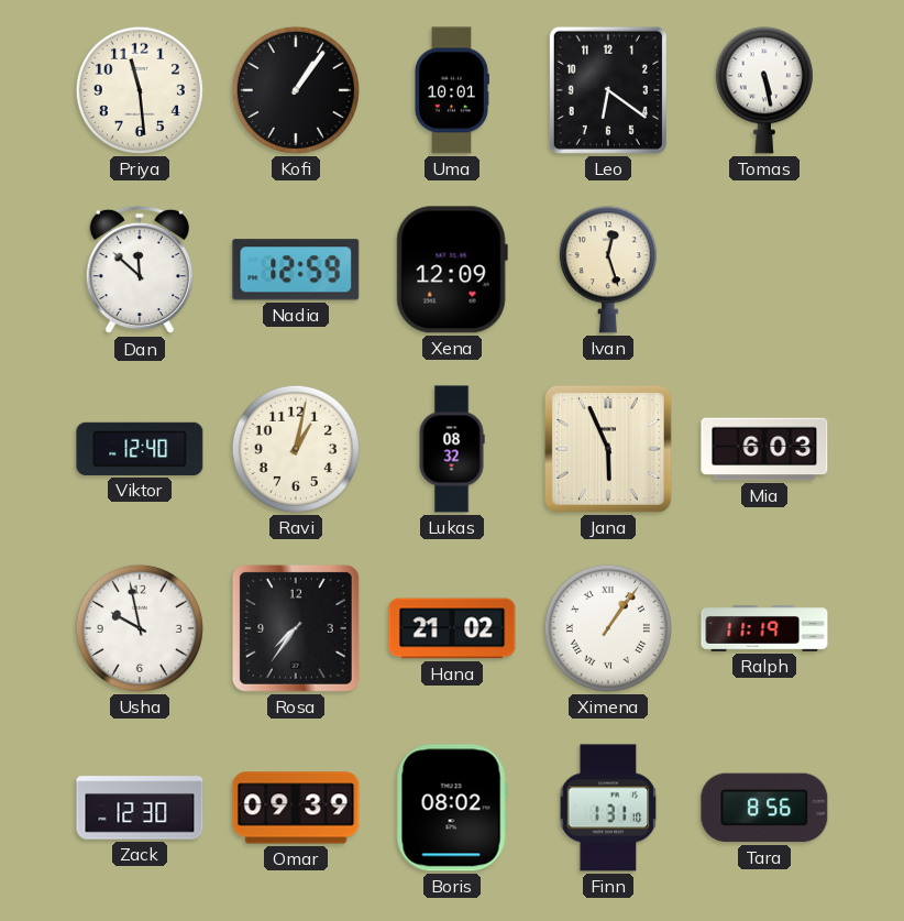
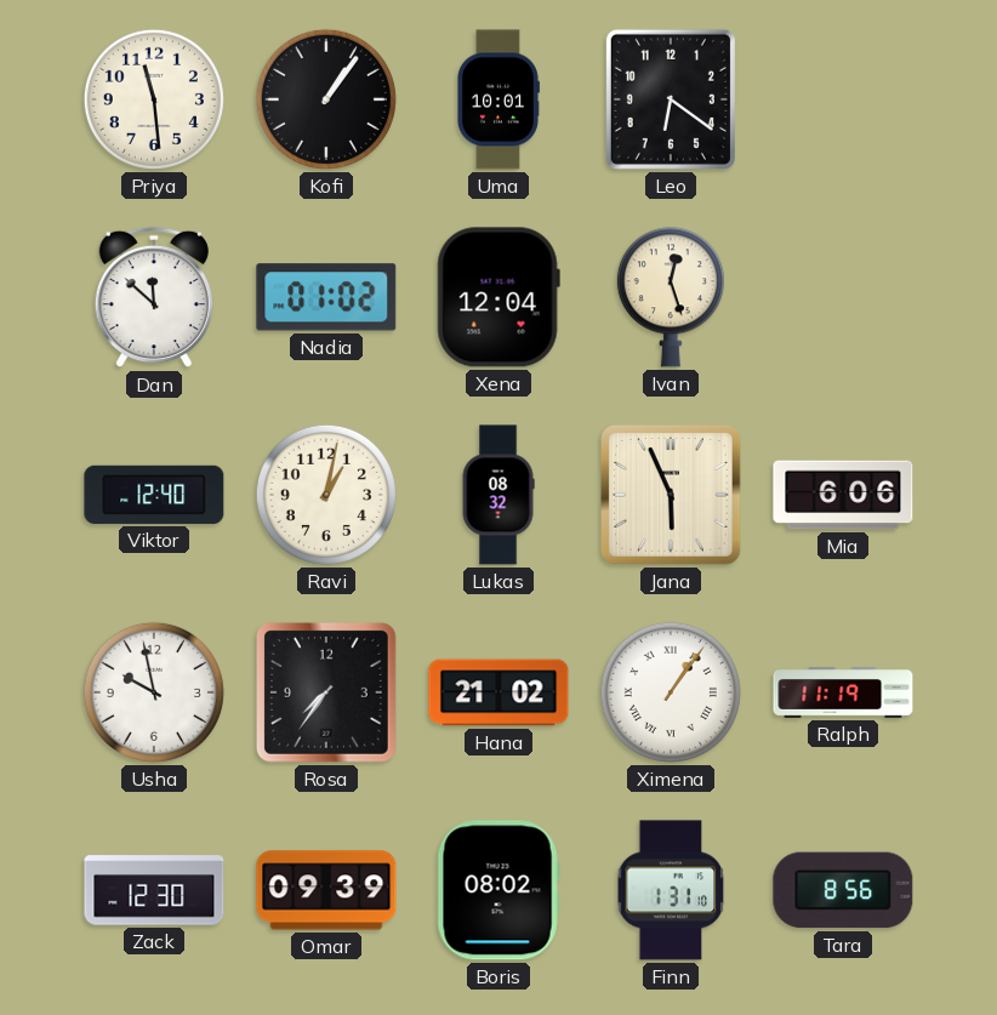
Tomas: 5:28 -> none (764, 90)
Nadia: 12:59 -> 01:02 (326, 297)
Xena: 12:09 -> 12:04 (498, 297)
Mia: 6:03 -> 6:06 (843, 495)
